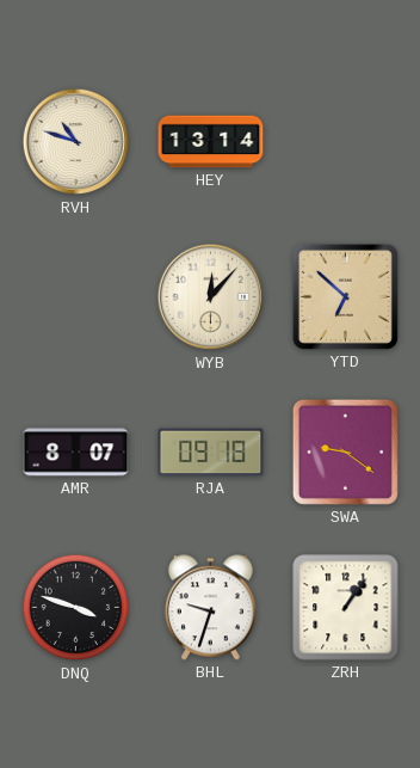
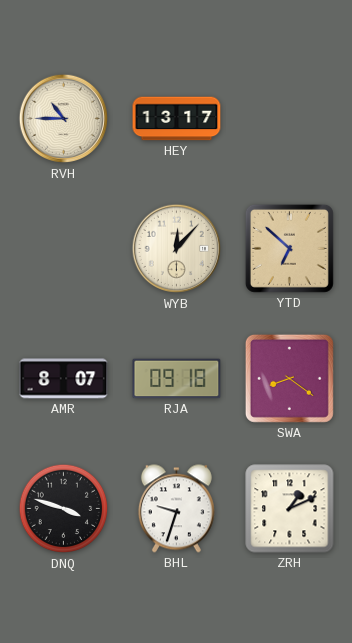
RVH: 10:48 -> 10:45 (64, 119)
HEY: 13:14 -> 13:17 (177, 119)
SWA: 9:21 -> 8:21 (289, 378)
ZRH: 1:06 -> 1:11 (290, 509)
